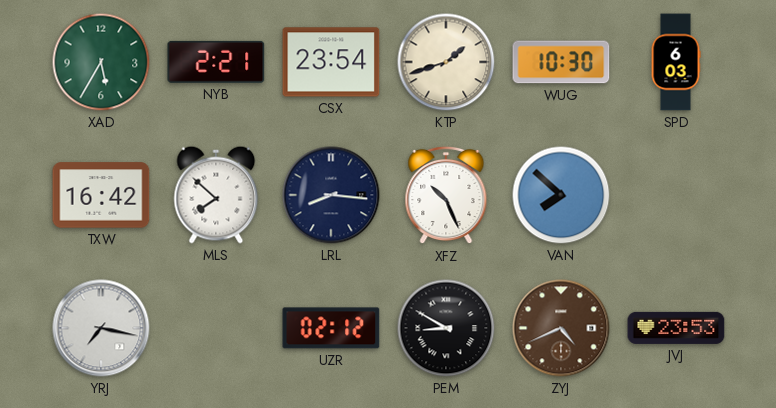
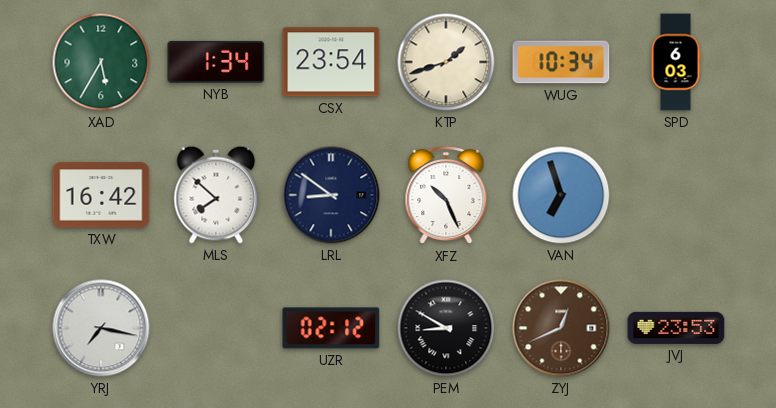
NYB: 2:21 -> 1:34 (216, 62)
WUG: 10:30 -> 10:34 (561, 62)
LRL: 8:16 -> 8:51 (331, 195)
VAN: 7:52 -> 6:57 (561, 195)
ZYJ: 4:41 -> 12:41 (561, 328)
